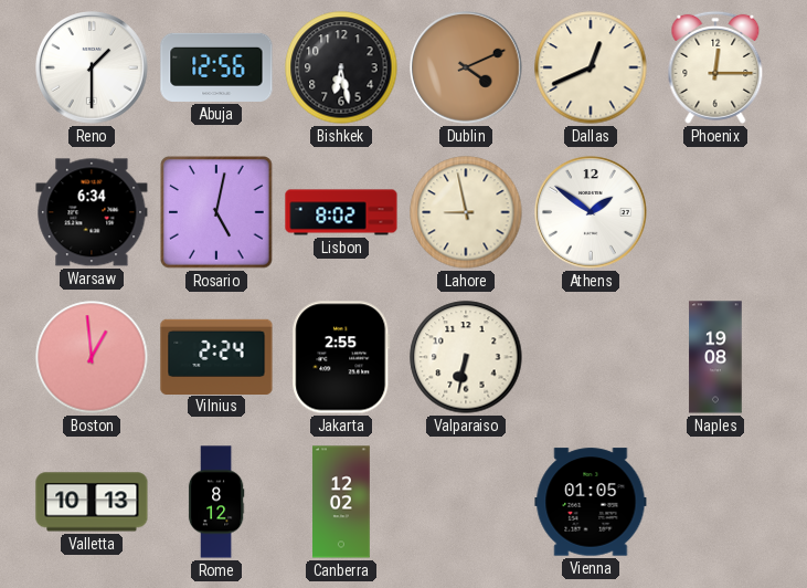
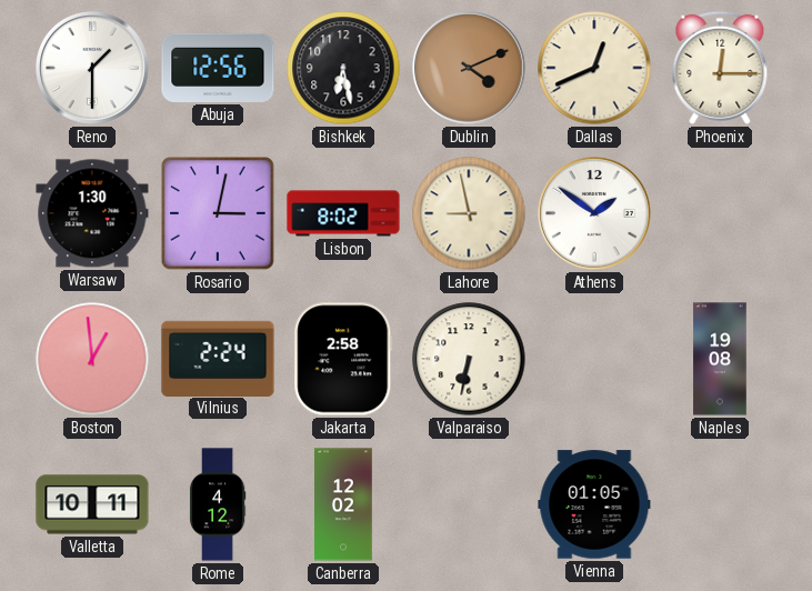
Warsaw: 6:34 -> 1:30 (92, 213)
Rosario: 5:02 -> 3:02 (219, 214)
Jakarta: 2:55 -> 2:58 (343, 359)
Valletta: 10:13 -> 10:11 (92, 504)
Rome: 8:12 -> 4:12 (218, 504)
